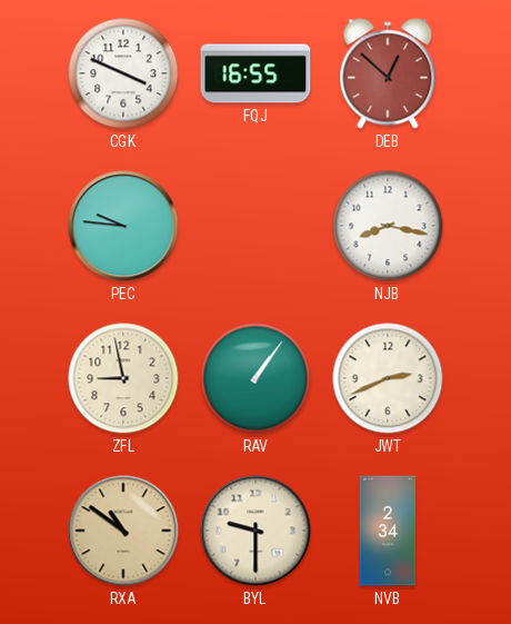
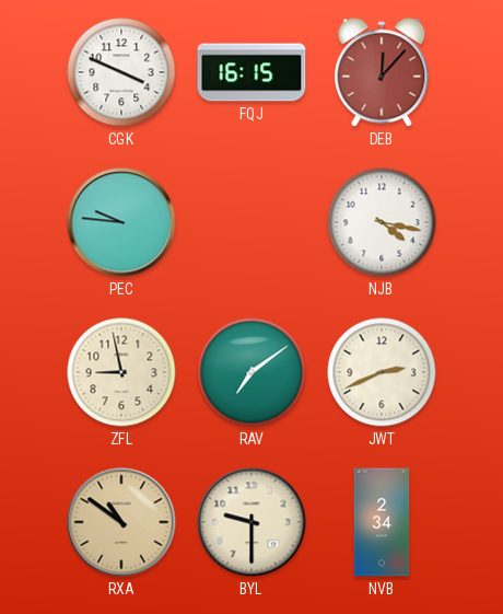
FQJ: 16:55 -> 16:15 (251, 72)
DEB: 12:52 -> 12:07 (382, 72)
NJB: 8:17 -> 4:17 (382, 222)
RAV: 1:06 -> 7:09 (251, 372)
